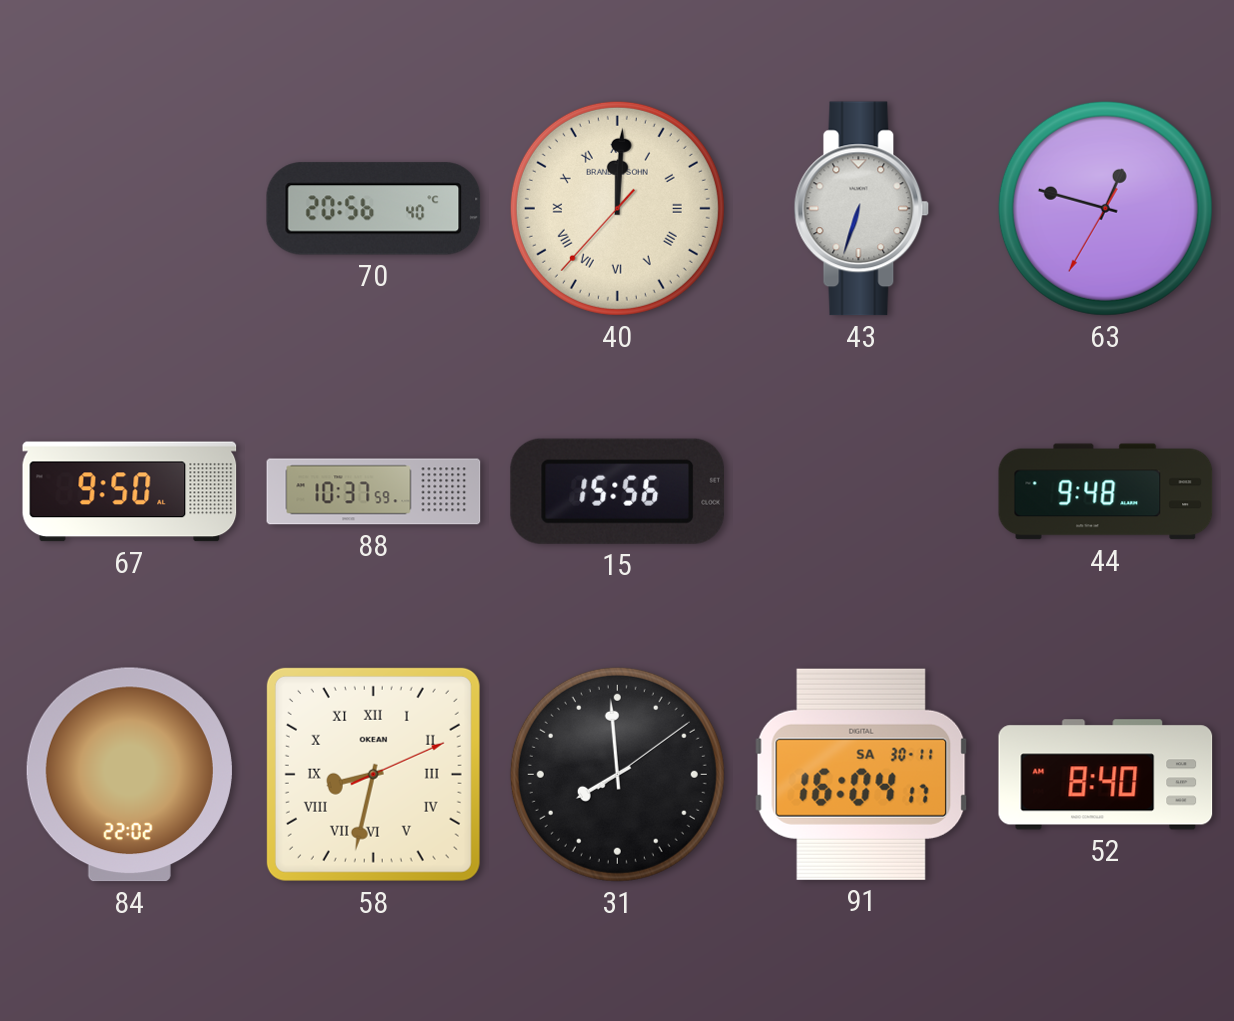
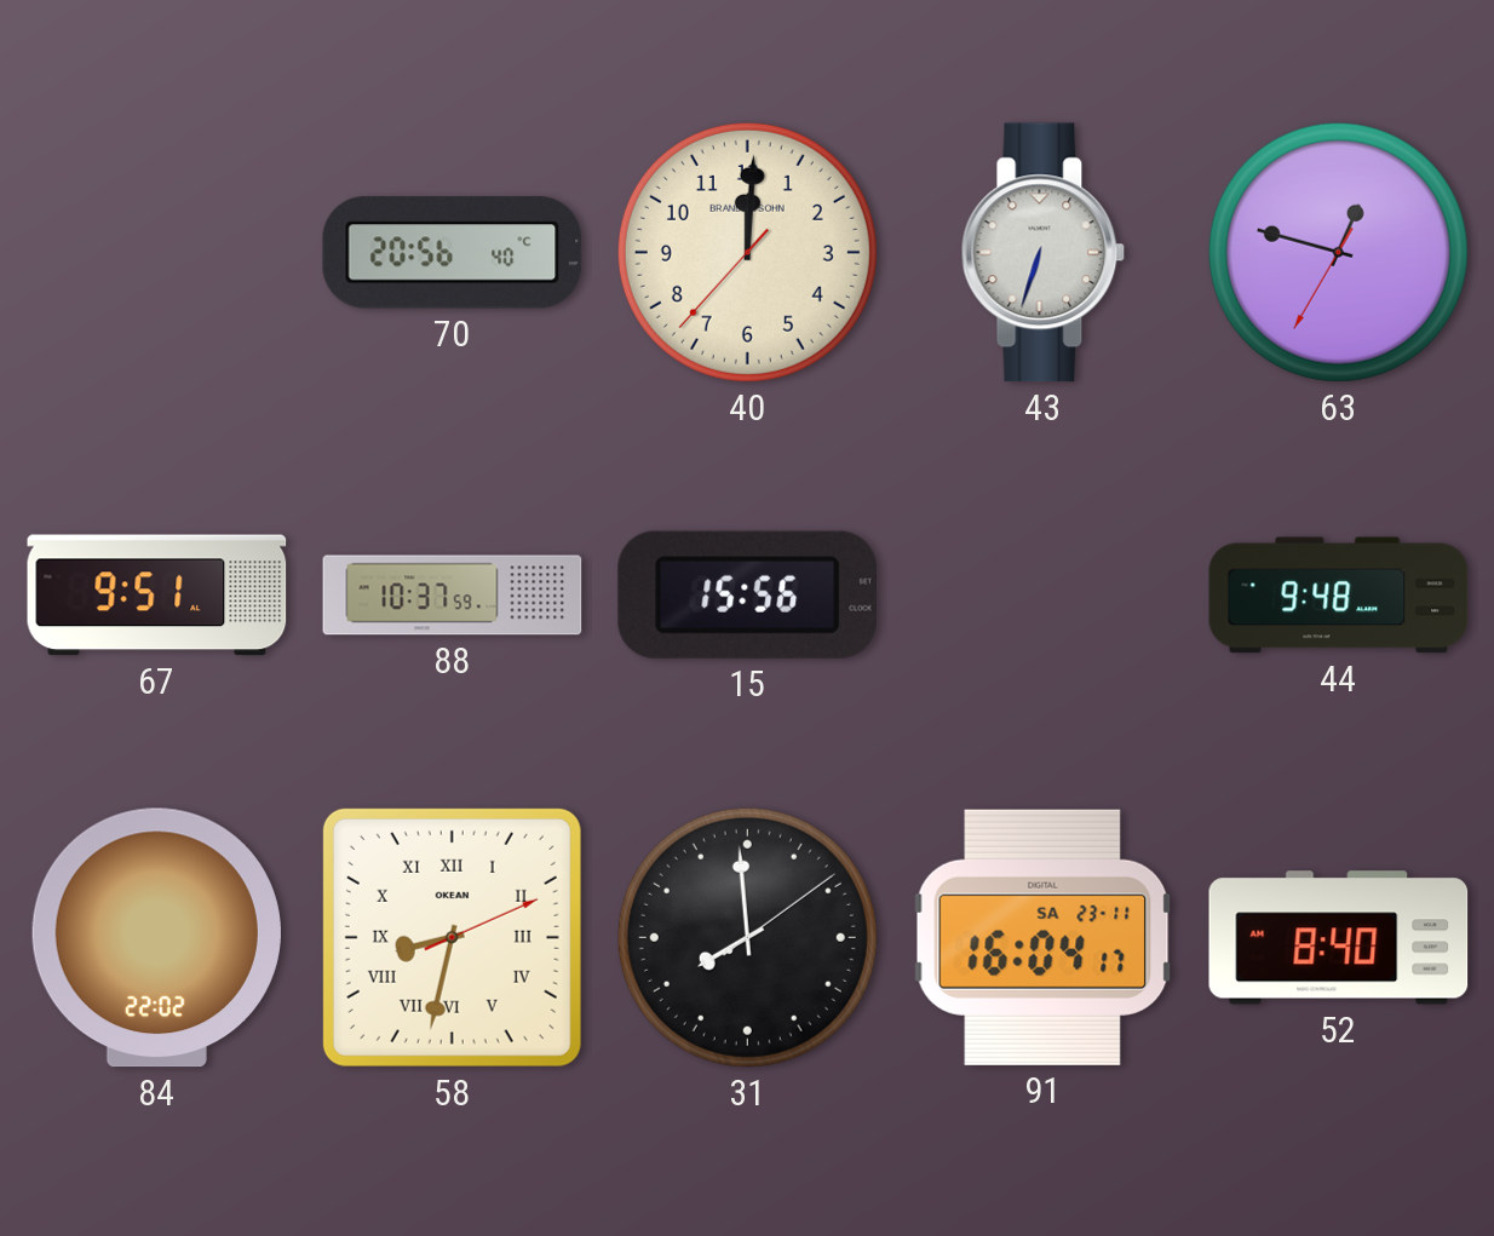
40 numerals: Roman -> Arabic (747, 252)
67: 9:50 -> 9:51 (157, 596)
91 date: SA 30-11 -> SA 23-11 (1042, 937)
